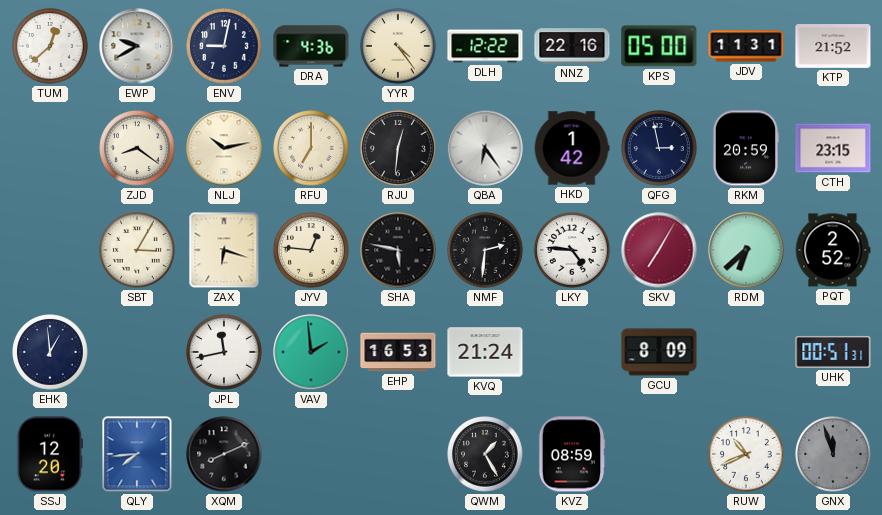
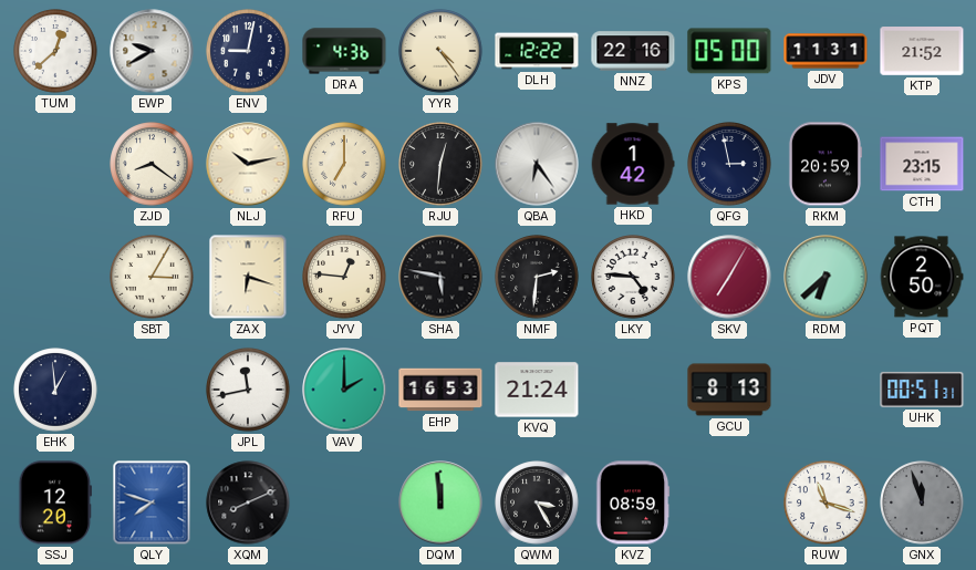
PQT: 2:52 -> 2:50 (922, 277)
VAV: 1:59 -> 2:00 (344, 390)
GCU: 8:09 -> 8:13 (729, 390)
QLY: 7:44 -> 7:48 (152, 502)
DQM: none -> 11:59 (440, 502)
QWM: 1:25 -> 3:25 (537, 502)
RUW: 10:41 -> 11:18 (826, 502)
